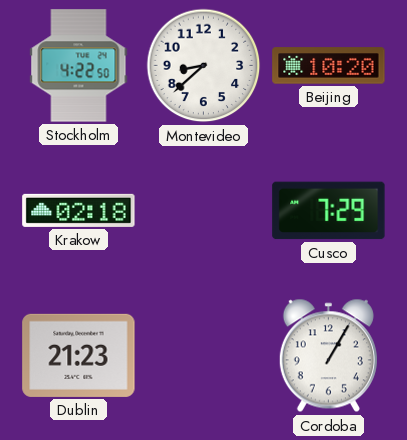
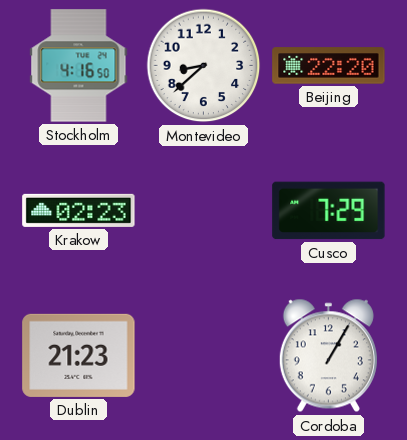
Stockholm: 4:22 -> 4:16 (79, 66)
Beijing: 10:20 -> 22:20 (329, 66)
Krakow: 02:18 -> 02:23 (79, 210)
